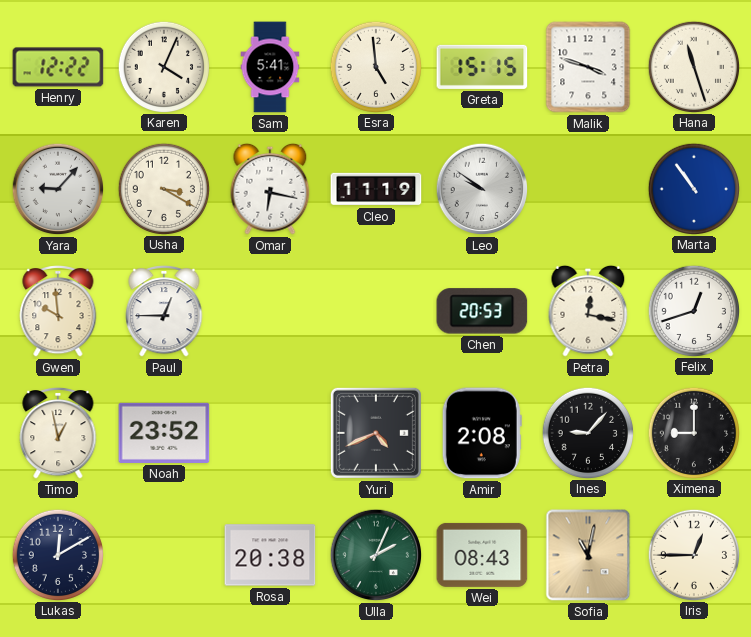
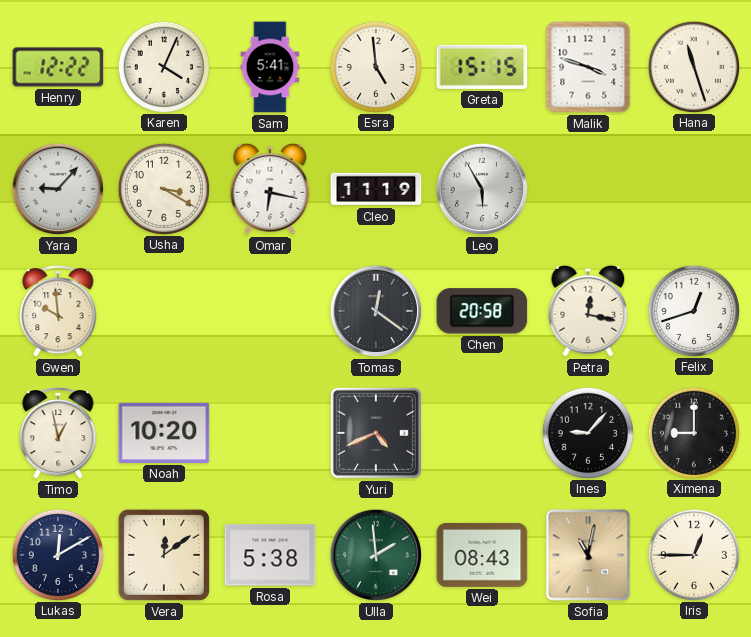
Leo: 9:51 -> 5:55 (482, 189)
Marta: 10:54 -> none (694, 188)
Paul: 12:45 -> none (164, 312)
Tomas: none -> 12:21 (376, 311)
Chen: 20:53 -> 20:58 (482, 311)
Noah: 23:52 -> 10:20 (164, 433)
Amir: 2:08 -> none (482, 433)
Vera: none -> 12:09 (164, 555)
Rosa: 20:38 -> 5:38 (270, 555)
Ulla: 2:04 -> 1:59 (376, 555)
